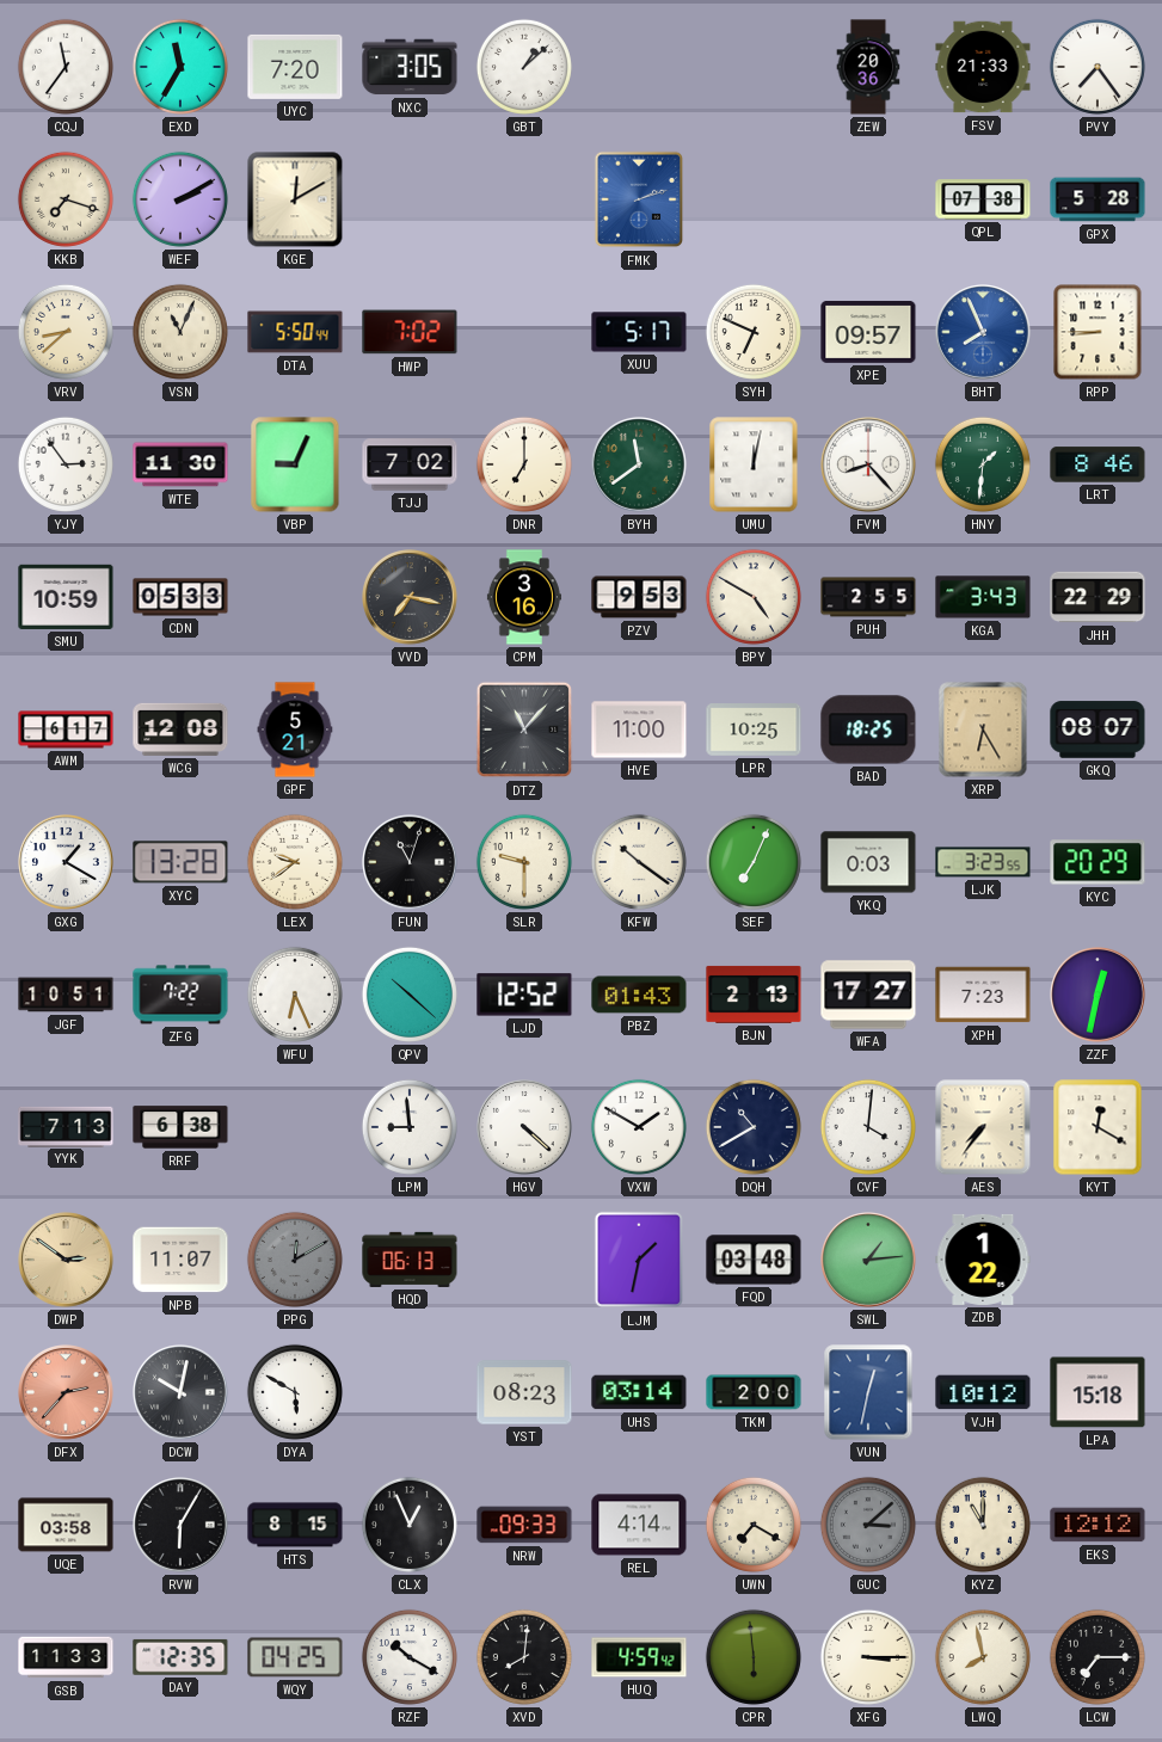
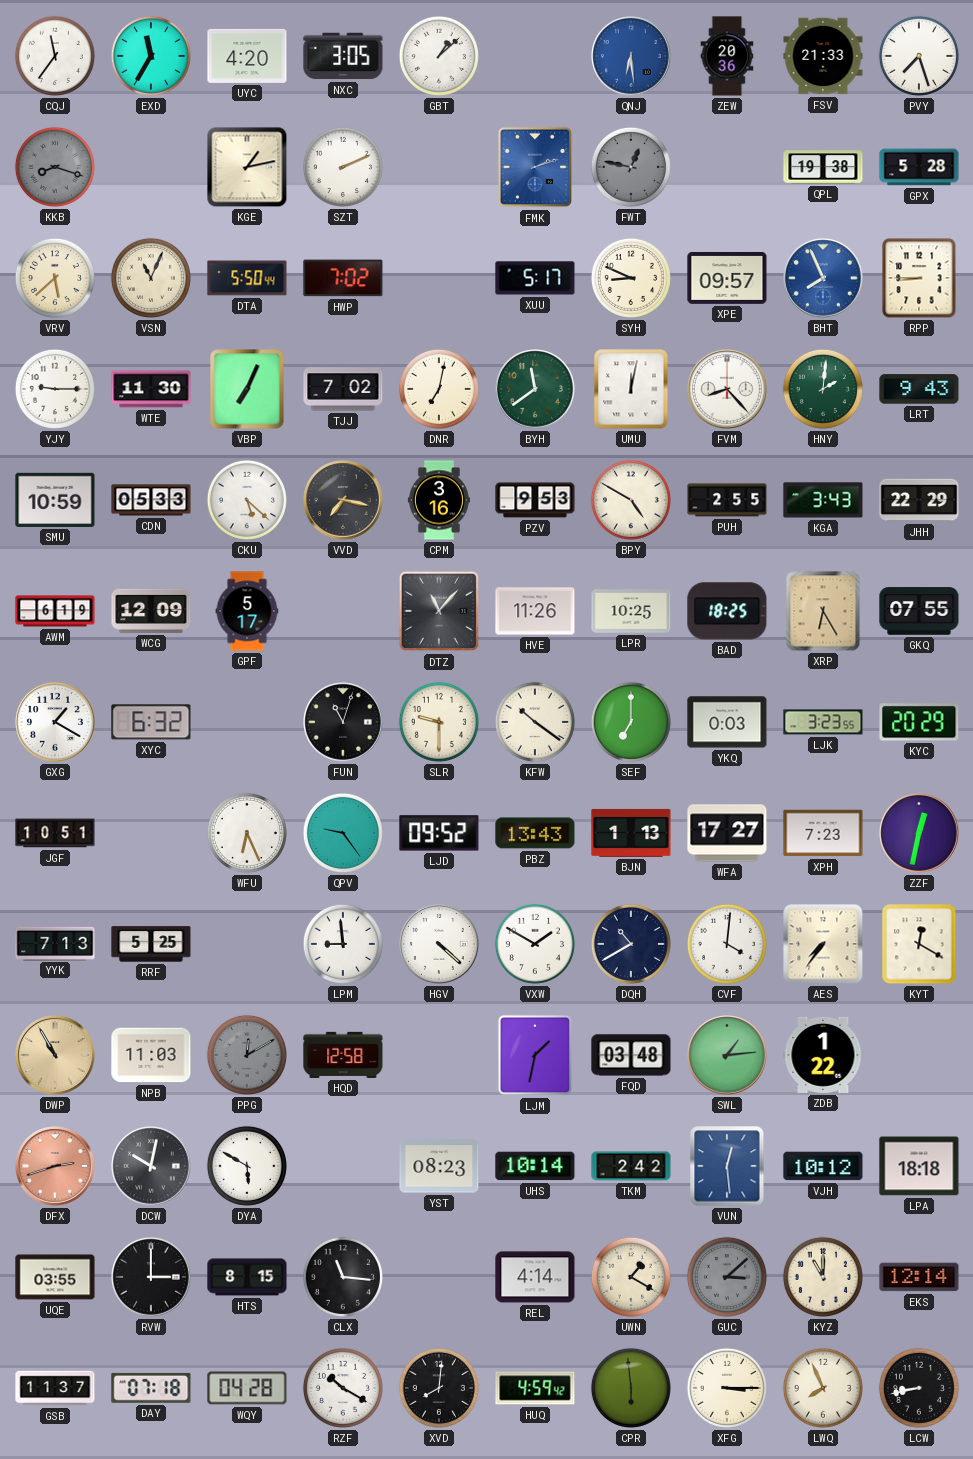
UYC: 7:20 -> 4:20 (247, 56)
QNJ: none -> 6:29 (632, 57)
PVY: 7:24 -> 7:27 (919, 56)
KKB: 7:18 -> 8:18 (55, 167)
KKB dial: cream -> grey (55, 167)
WEF: 2:10 -> none (180, 199)
KGE: 12:10 -> 1:13 (247, 167)
SZT: none -> 2:11 (343, 167)
FWT: none -> 12:47 (631, 167)
QPL: 07:38 -> 19:38 (823, 167)
VRV: 8:38 -> 5:38 (55, 278)
SYH: 6:49 -> 8:49 (631, 278)
YJY: 2:54 -> 9:15 (55, 389)
VBP: 9:04 -> 7:04 (247, 389)
DNR: 7:00 -> 7:02 (439, 389)
HNY: 1:31 -> 2:01 (823, 389)
LRT: 8:46 -> 9:43 (919, 389)
CKU: none -> 5:22 (247, 500)
AWM: 6:17 -> 6:19 (55, 611)
WCG: 12:08 -> 12:09 (151, 611)
GPF: 5:21 -> 5:17 (247, 611)
HVE: 11:00 -> 11:26 (535, 611)
GKQ: 08:07 -> 07:55 (919, 611)
XYC: 13:28 -> 6:32 (151, 722)
LEX: 9:39 -> none (295, 862)
SEF: 7:04 -> 7:00 (631, 722)
ZFG: 7:22 -> none (180, 995)
QPV: 10:22 -> 9:24 (343, 833)
LJD: 12:52 -> 09:52 (439, 833)
PBZ: 01:43 -> 13:43 (535, 833)
BJN: 2:13 -> 1:13 (631, 833)
RRF: 6:38 -> 5:25 (151, 944)
DWP: 2:51 -> 10:55 (56, 1056)
NPB: 11:07 -> 11:03 (151, 1055)
HQD: 06:13 -> 12:58 (343, 1055)
DFX: 2:37 -> 2:42 (56, 1167)
UHS: 03:14 -> 10:14 (535, 1166)
TKM: 2:00 -> 2:42 (631, 1166)
VUN: 12:32 -> 12:29 (727, 1166)
LPA: 15:18 -> 18:18 (919, 1166)
UQE: 03:58 -> 03:55 (55, 1277)
RVW: 6:05 -> 3:00 (152, 1278)
CLX: 12:56 -> 11:16 (343, 1277)
NRW: 09:33 -> none (524, 1525)
UWN: 7:20 -> 1:20 (631, 1277)
EKS: 12:12 -> 12:14 (919, 1277)
GSB: 11:33 -> 11:37 (55, 1388)
DAY: 12:35 -> 07:18 (151, 1388)
WQY: 04:25 -> 04:28 (247, 1388)
LWQ: 7:58 -> 7:56 (823, 1388)
LCW: 7:15 -> 8:43 (919, 1388)
